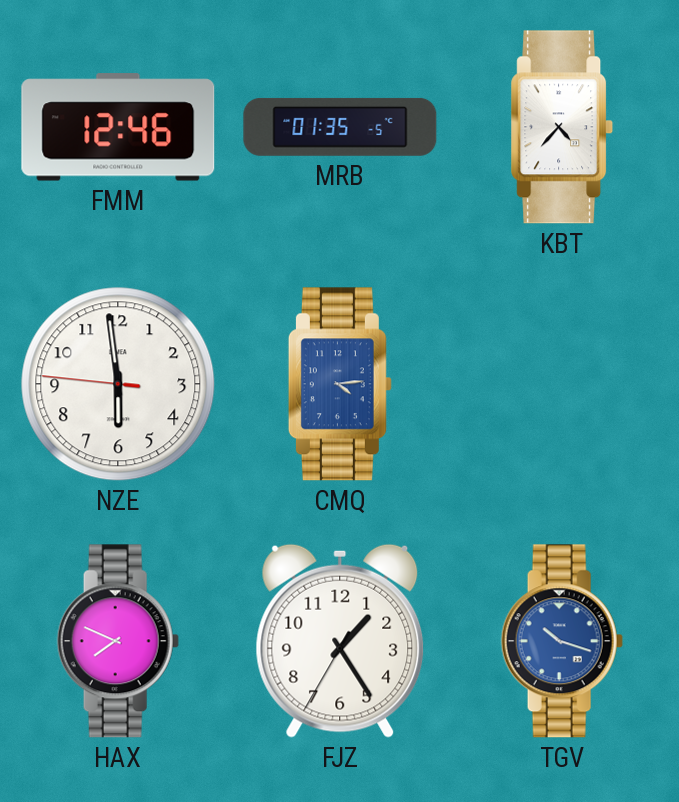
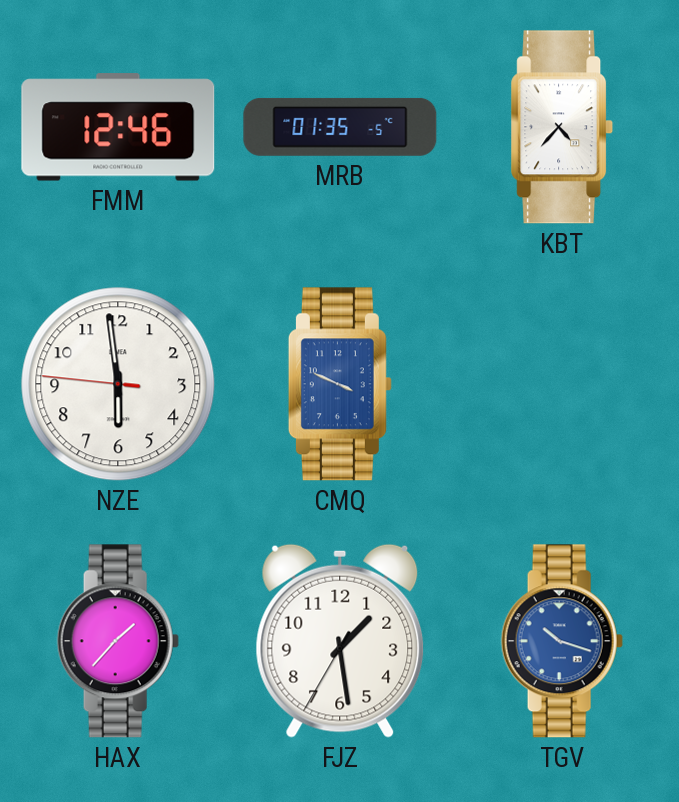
CMQ: 4:14 -> 3:49 (340, 384)
HAX: 7:49 -> 1:37 (118, 641)
FJZ: 1:24 -> 1:28 (340, 641)
